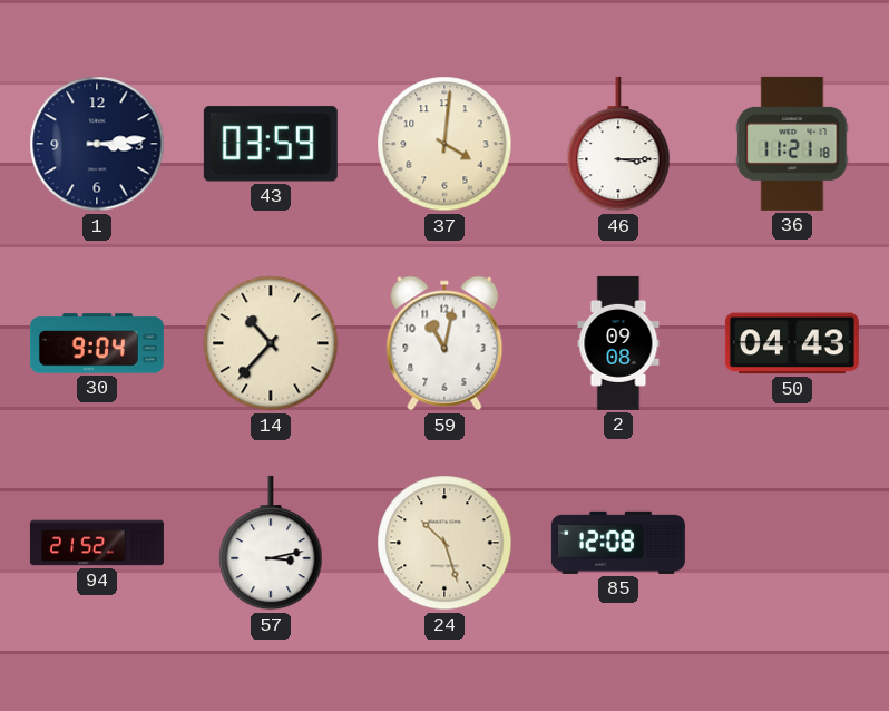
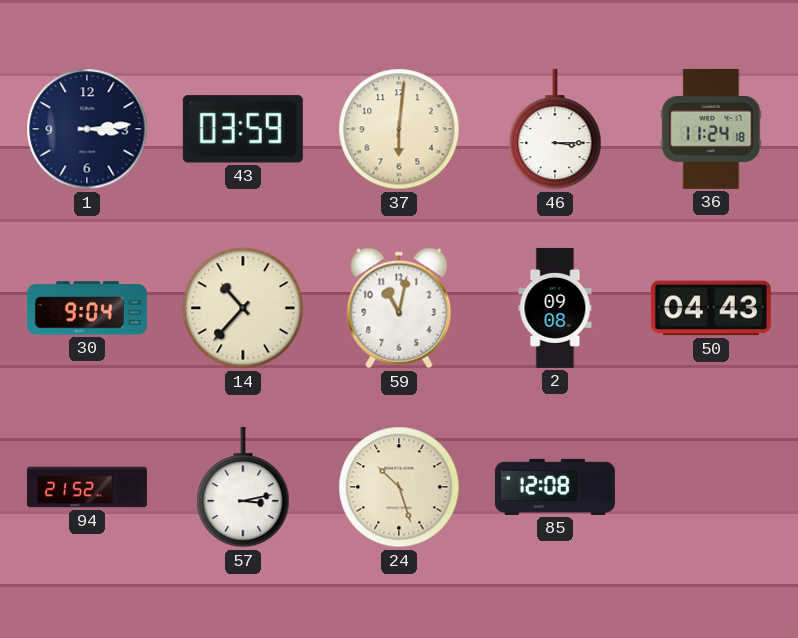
37: 4:01 -> 6:01 (399, 129)
36: 11:21 -> 11:24 (711, 129)
